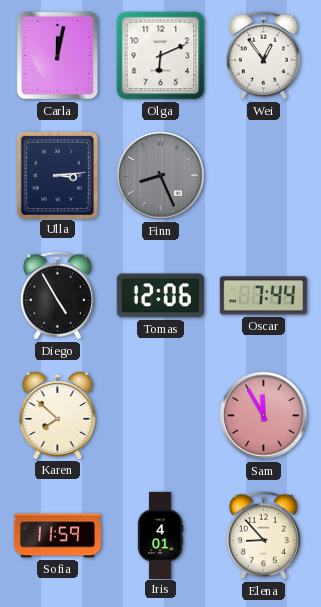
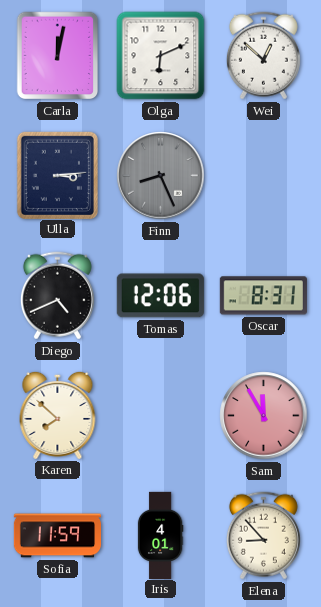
Wei: 12:54 -> 12:52 (263, 56)
Diego: 4:55 -> 4:41 (57, 296)
Oscar: 7:44 -> 8:31 (263, 296)
